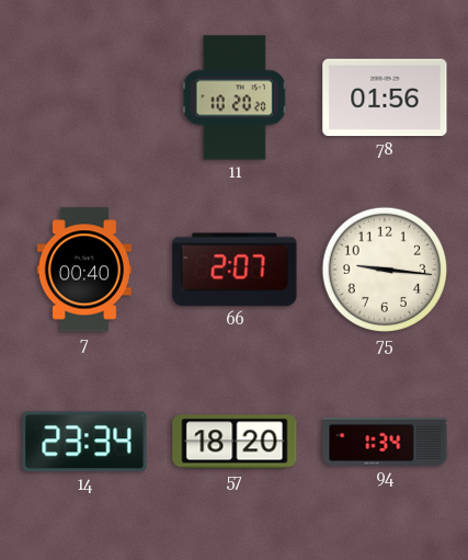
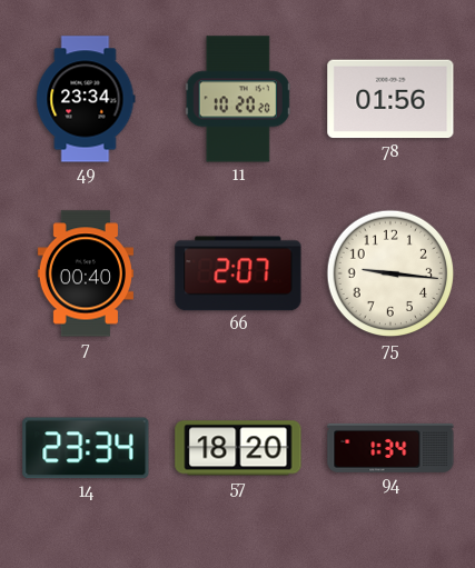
49: none -> 23:34 (86, 99)
